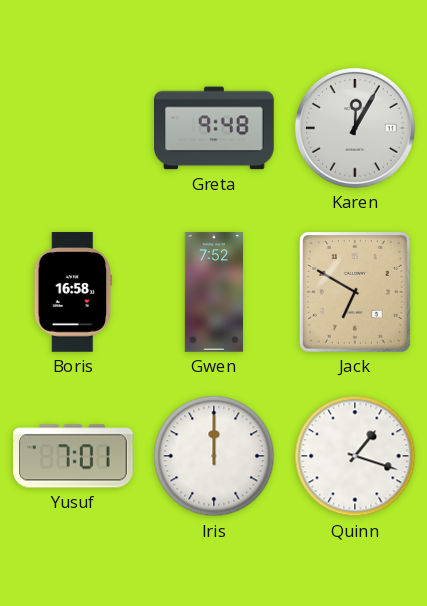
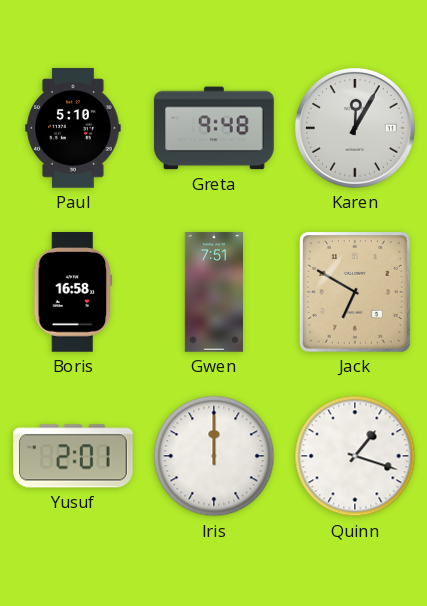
Paul: none -> 5:10 (73, 128)
Gwen: 7:52 -> 7:51 (213, 292)
Yusuf: 7:01 -> 2:01 (74, 456)
